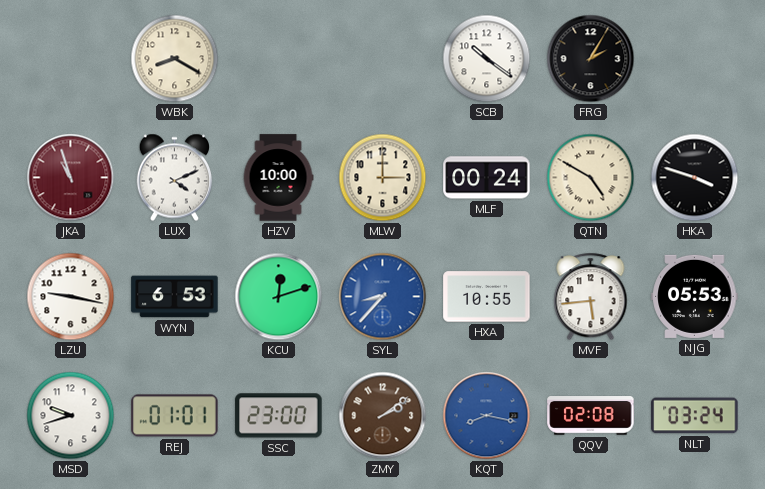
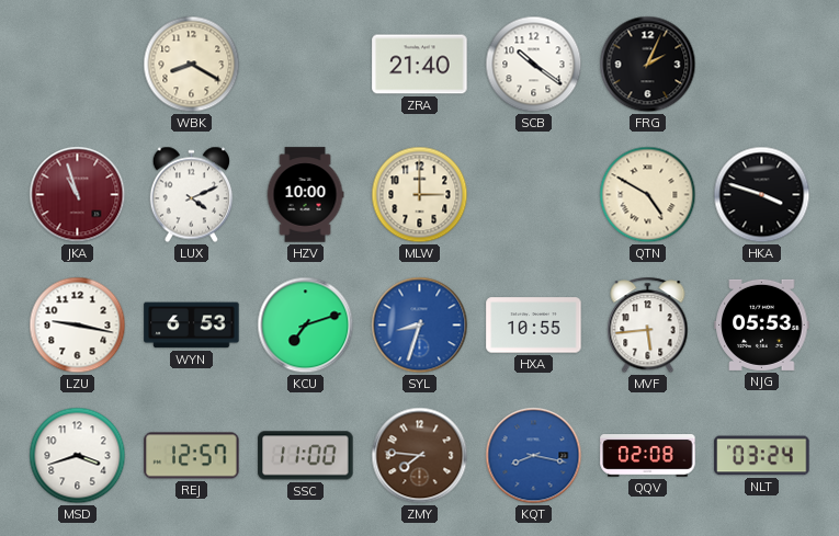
ZRA: none -> 21:40 (420, 65)
FRG: 2:05 -> 2:04 (648, 65)
MLF: 00:24 -> none (487, 178)
KCU: 12:12 -> 7:12 (306, 326)
SYL: 8:37 -> 8:33 (420, 326)
MSD: 9:42 -> 3:42 (78, 456)
REJ: 01:01 -> 12:57 (192, 456)
SSC: 23:00 -> 11:00 (306, 456)
ZMY: 2:09 -> 7:46 (420, 456)
